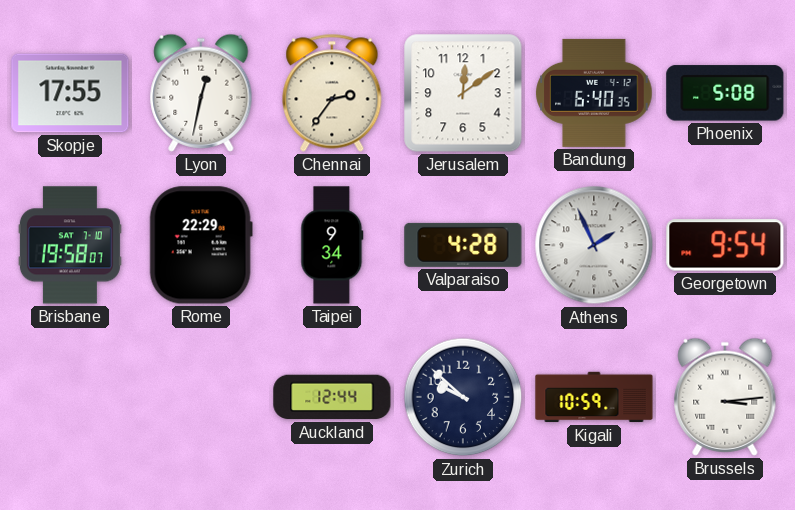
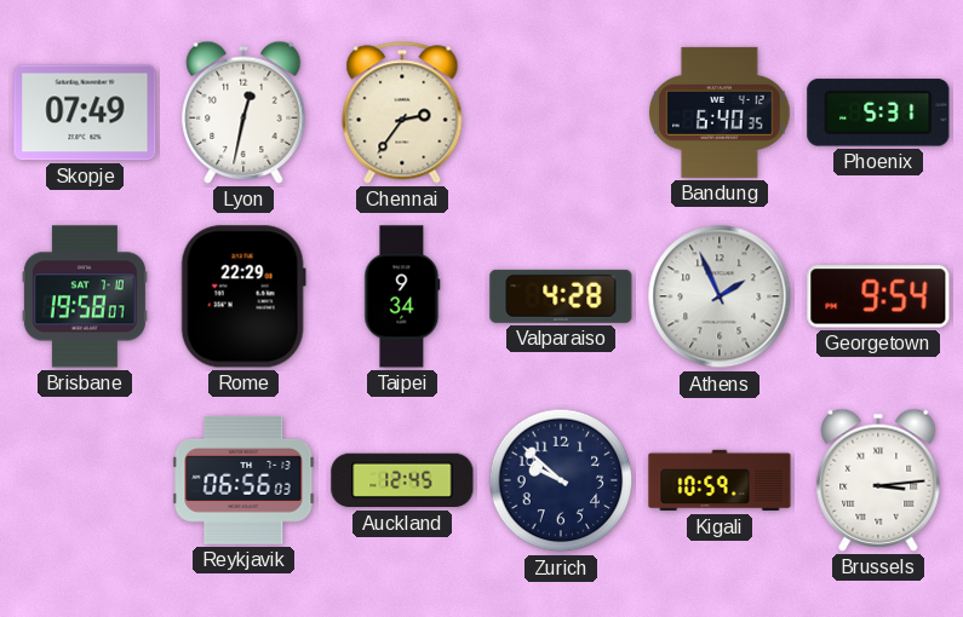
Skopje: 17:55 -> 07:49 (85, 113)
Jerusalem: 12:09 -> none (463, 93)
Phoenix: 5:08 -> 5:31 (878, 113)
Reykjavik: none -> 06:56 (243, 480)
Auckland: 12:44 -> 12:45 (402, 480)
